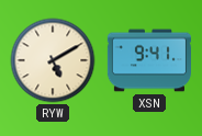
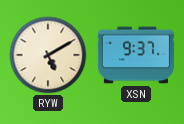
XSN: 9:41 -> 9:37 (136, 55)
